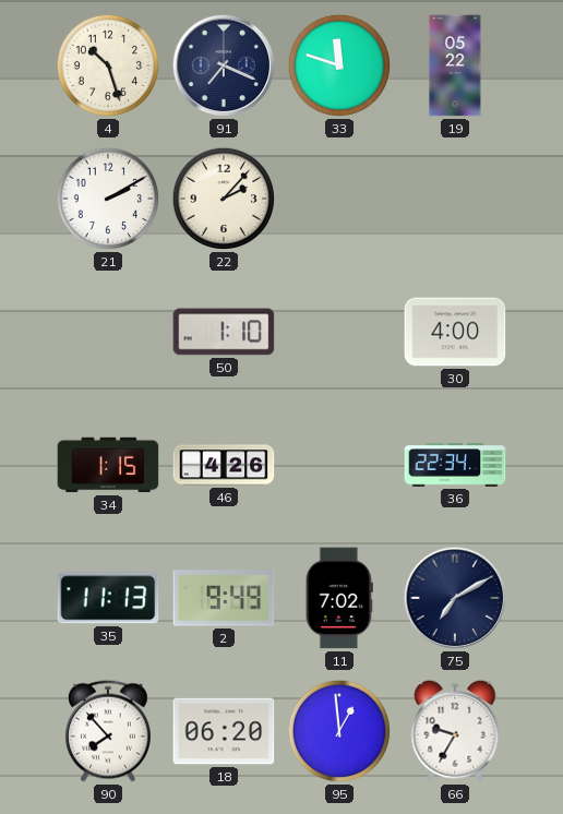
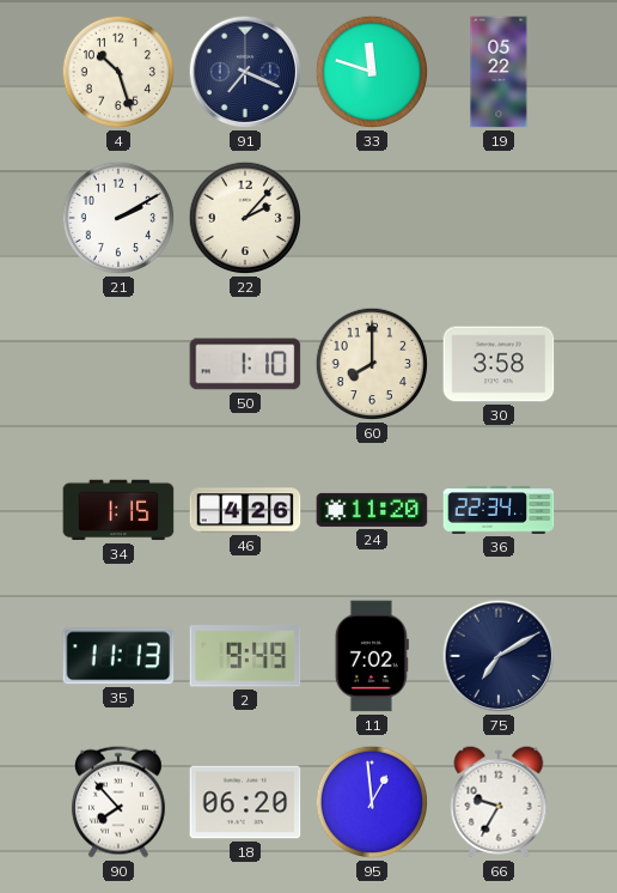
60: none -> 8:00 (372, 364)
30: 4:00 -> 3:58 (499, 364)
24: none -> 11:20 (372, 510)
